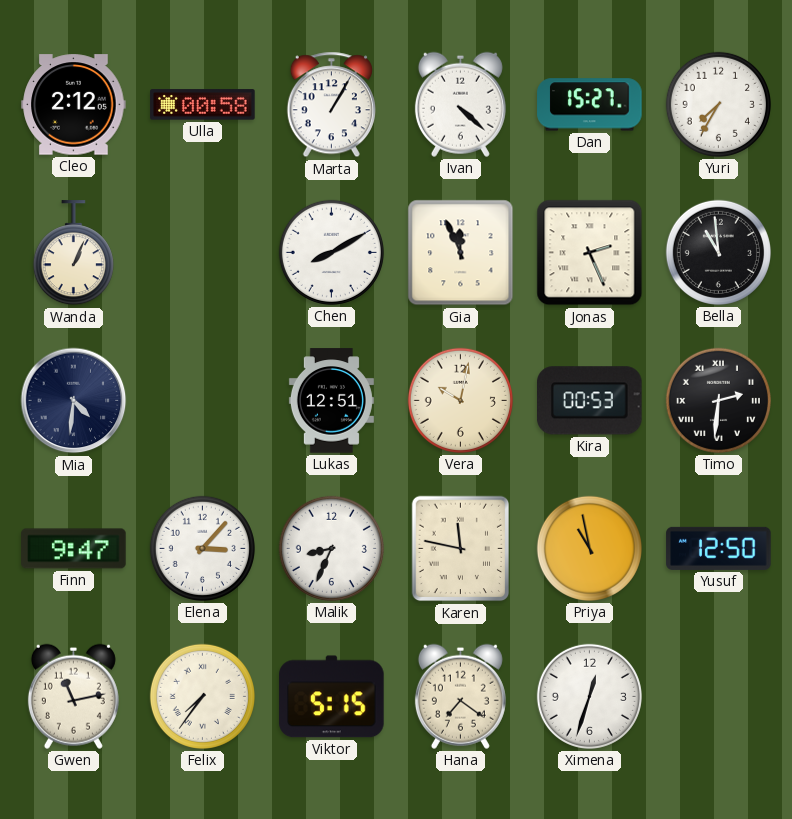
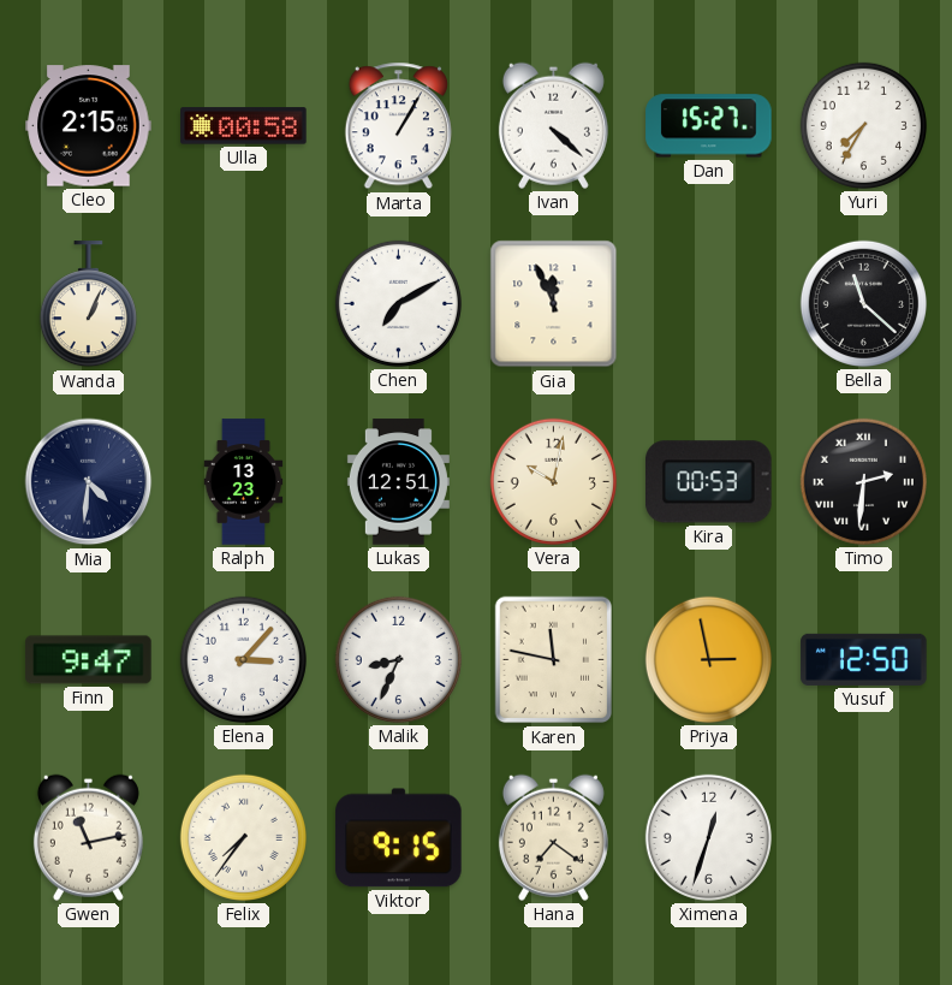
Cleo: 2:12 -> 2:15 (89, 126)
Chen: 8:10 -> 7:10 (398, 303)
Jonas: 2:26 -> none (590, 253)
Bella: 10:59 -> 11:22 (863, 303)
Ralph: none -> 13:23 (244, 482)
Priya: 10:58 -> 2:58 (708, 659)
Viktor: 5:15 -> 9:15 (399, 838)
